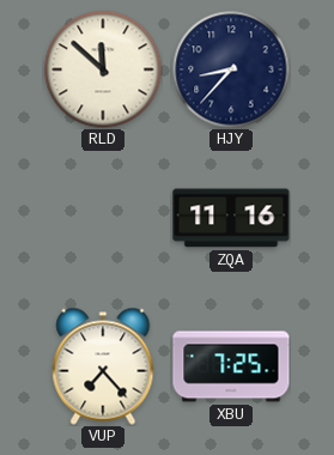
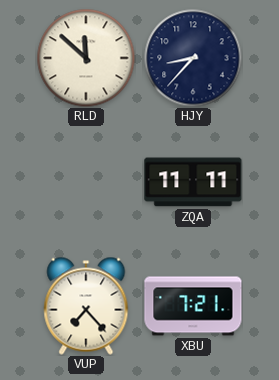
ZQA: 11:16 -> 11:11 (193, 182)
XBU: 7:25 -> 7:21 (193, 306)
